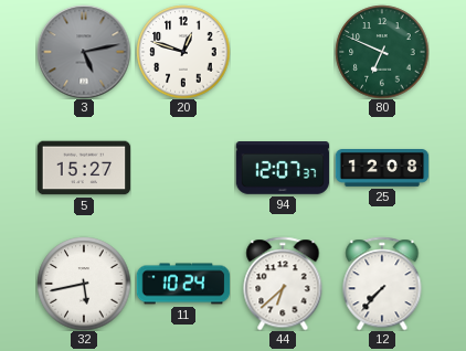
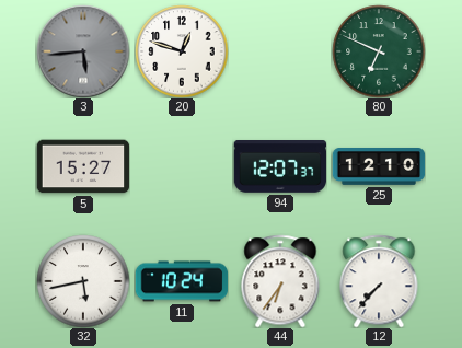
3: 5:13 -> 5:44 (83, 51)
25: 12:08 -> 12:10 (379, 167)
44: 6:38 -> 6:36 (280, 281)
